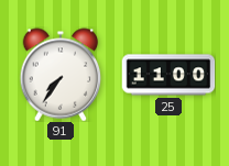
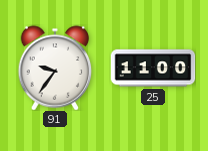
91: 7:36 -> 9:36 (55, 68)
